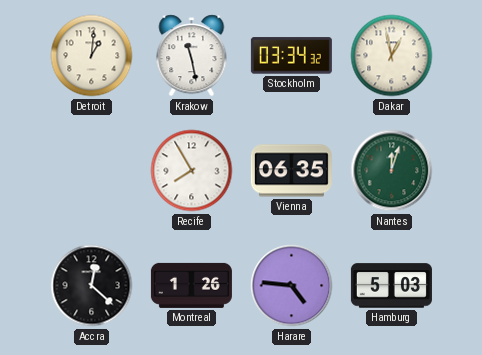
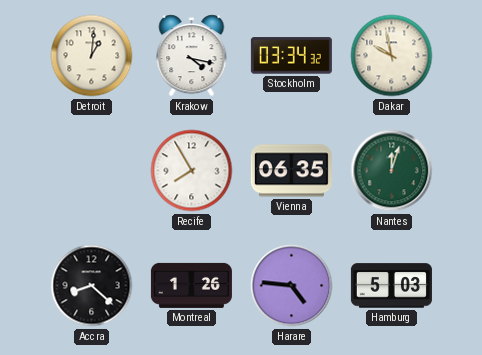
Krakow: 11:28 -> 4:17 (192, 56)
Dakar: 12:58 -> 9:58 (392, 56)
Accra: 12:22 -> 8:22 (92, 286)
